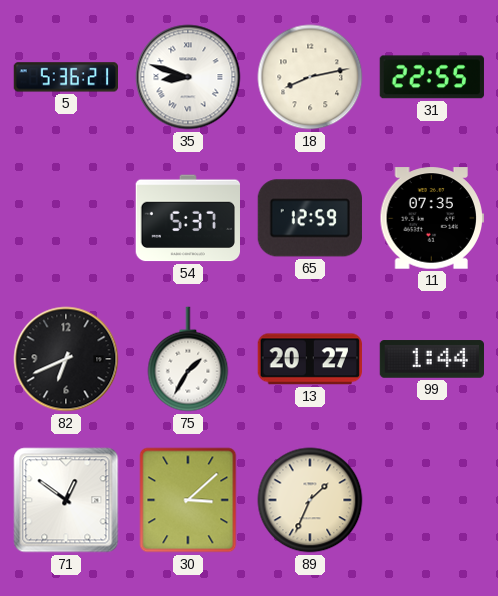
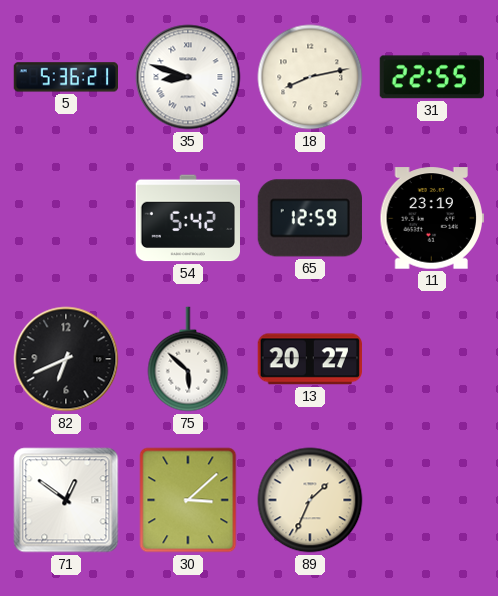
54: 5:37 -> 5:42 (187, 218)
11: 07:35 -> 23:19 (432, 218)
75: 1:35 -> 5:52 (188, 359)
99: 1:44 -> none (432, 359)
